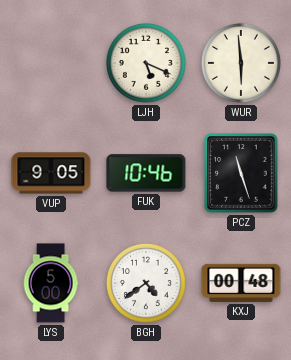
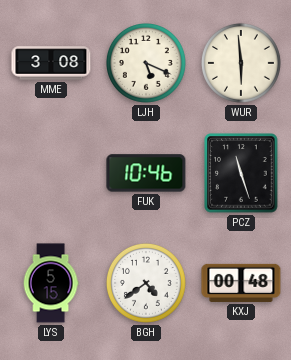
MME: none -> 3:08 (51, 63)
VUP: 9:05 -> none (51, 173)
LYS: 5:00 -> 5:15 (51, 283)
